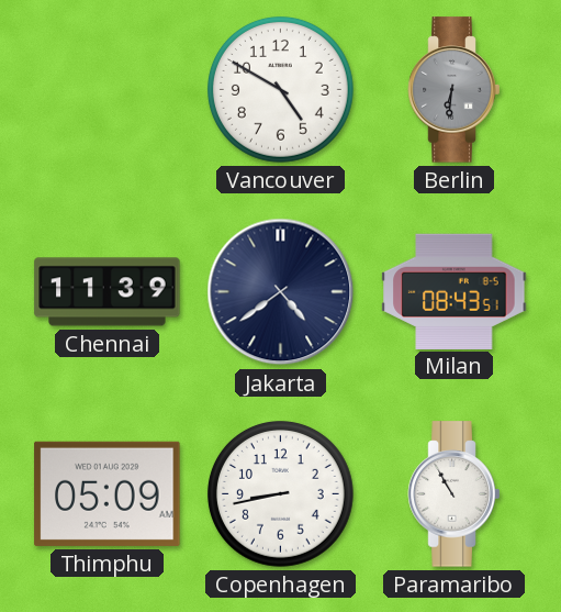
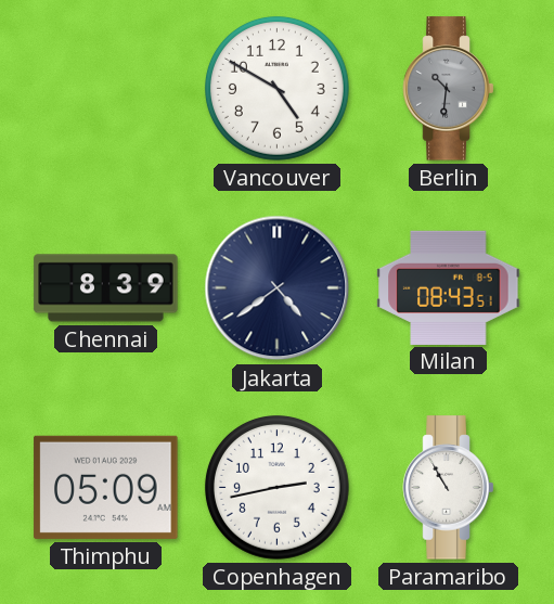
Berlin: 6:31 -> 10:31 (449, 89)
Chennai: 11:39 -> 8:39 (106, 288)
Copenhagen: 8:43 -> 2:43 (276, 487)
